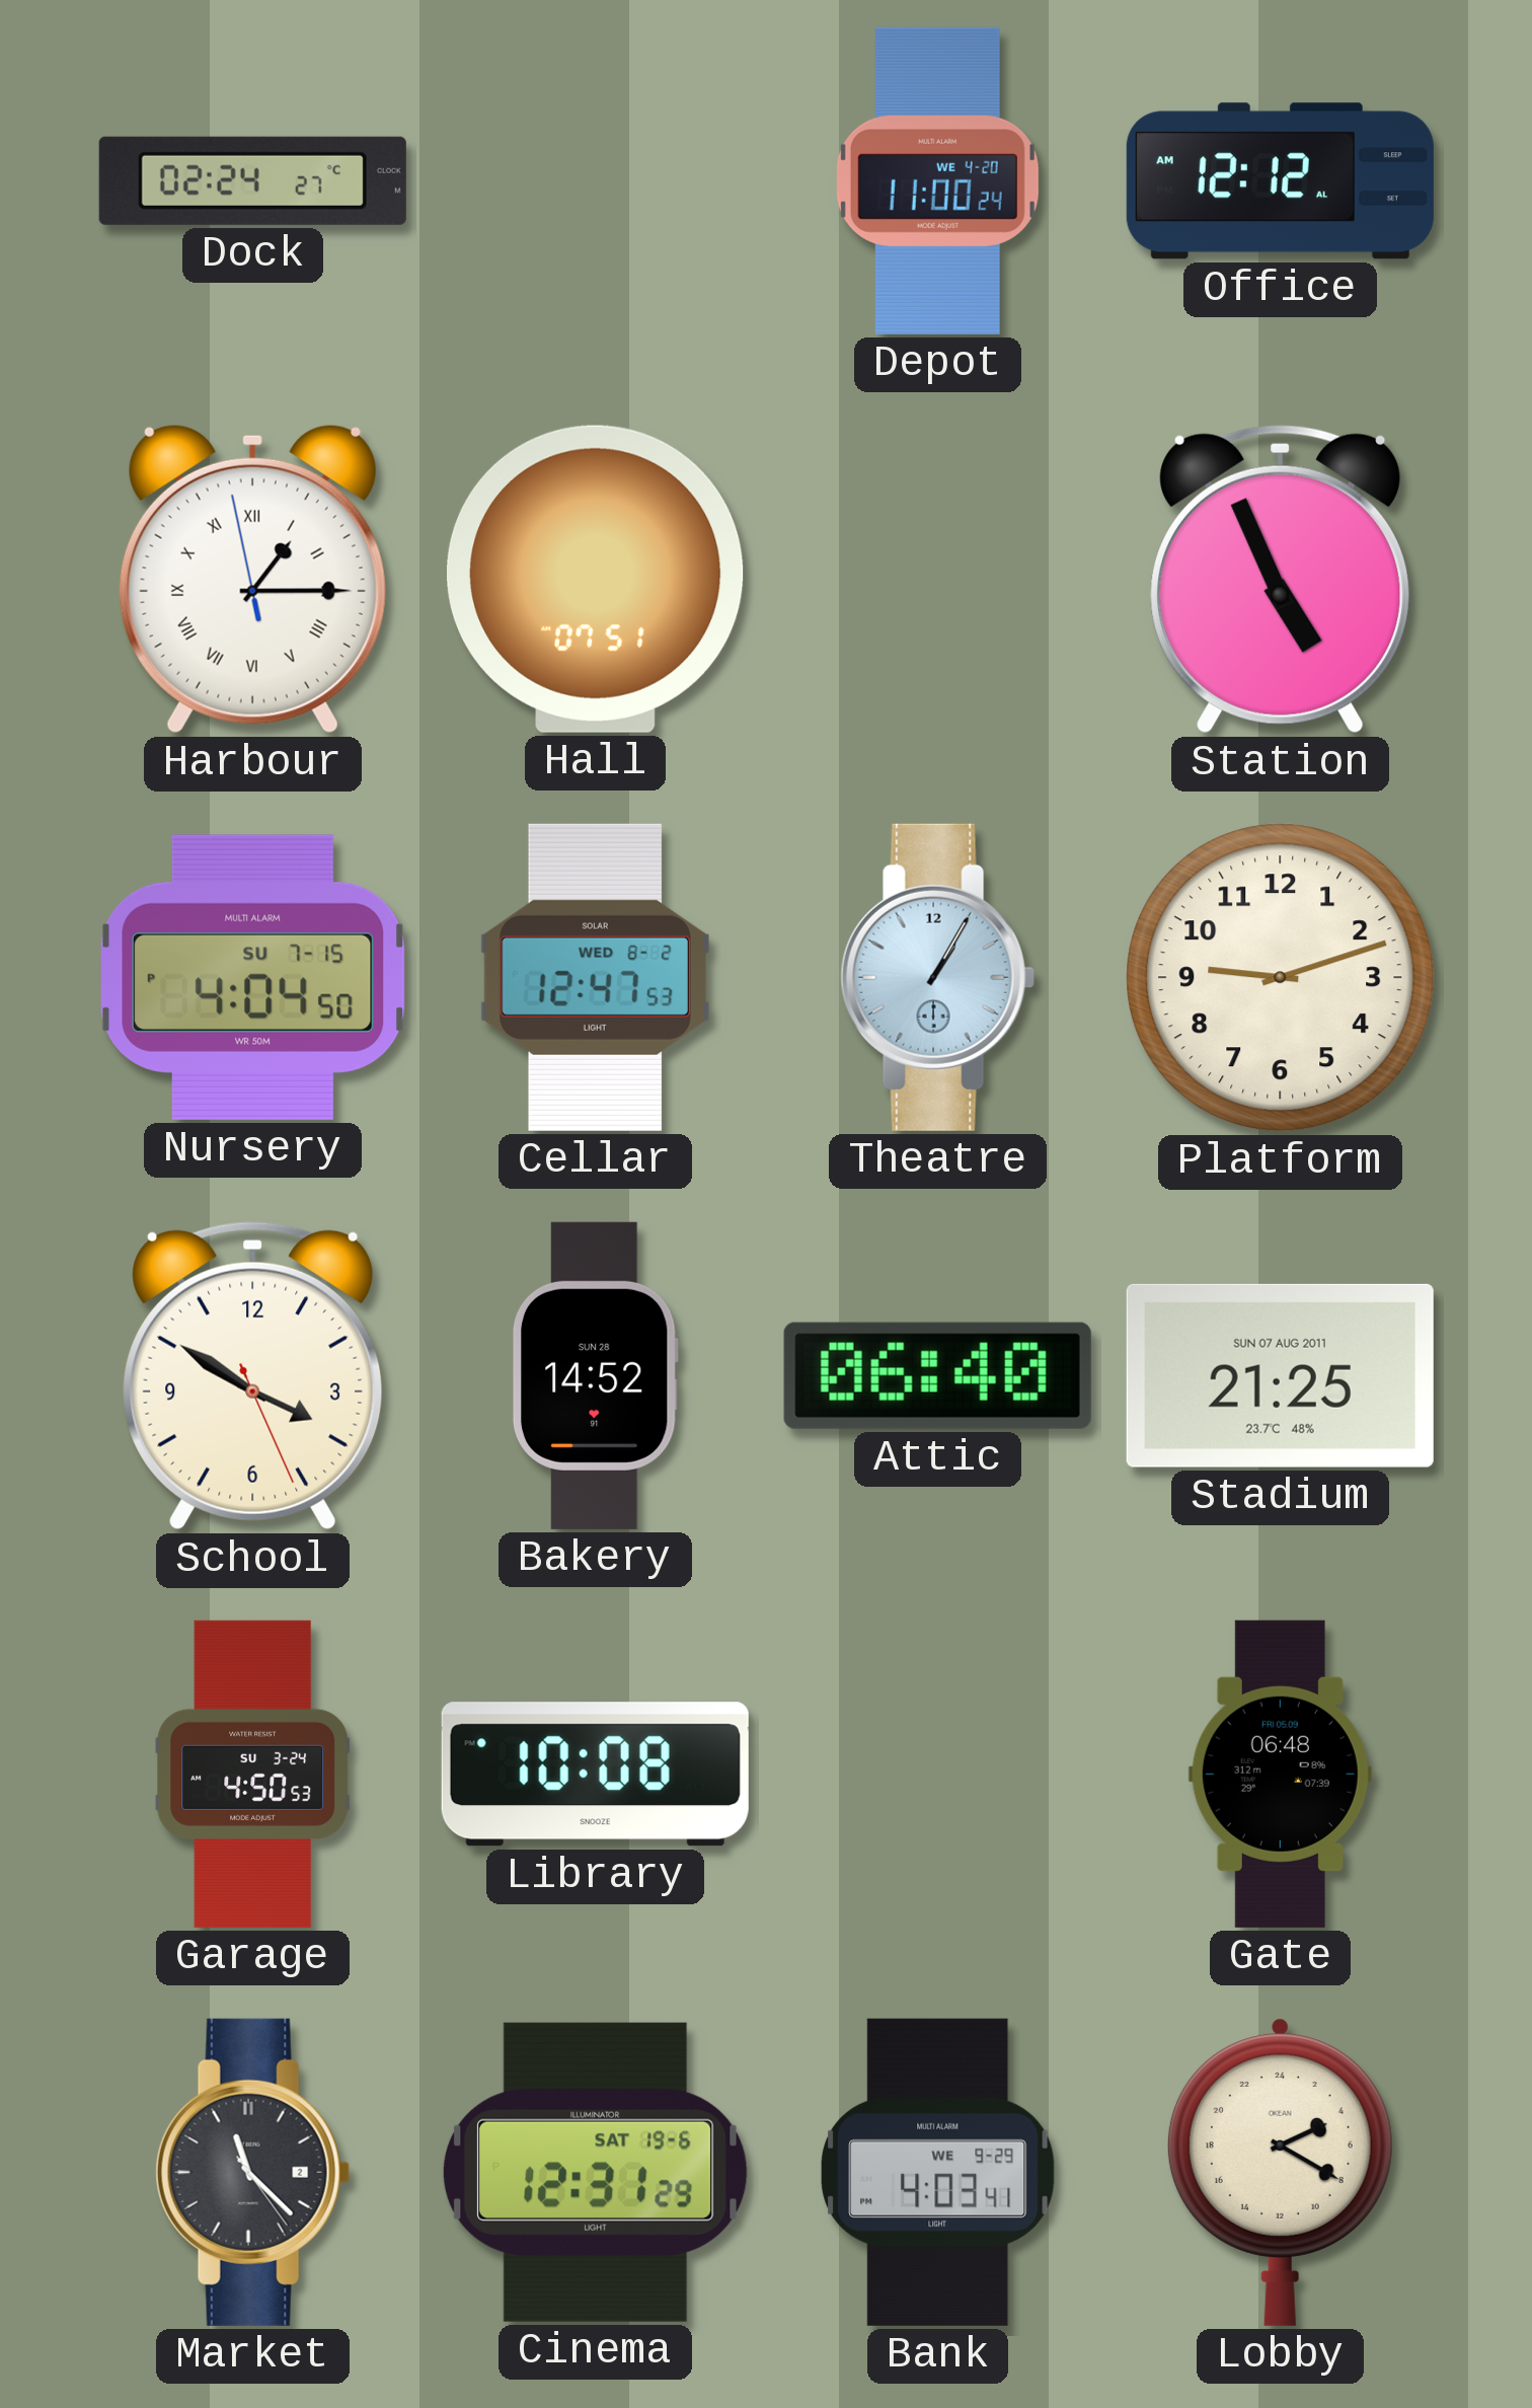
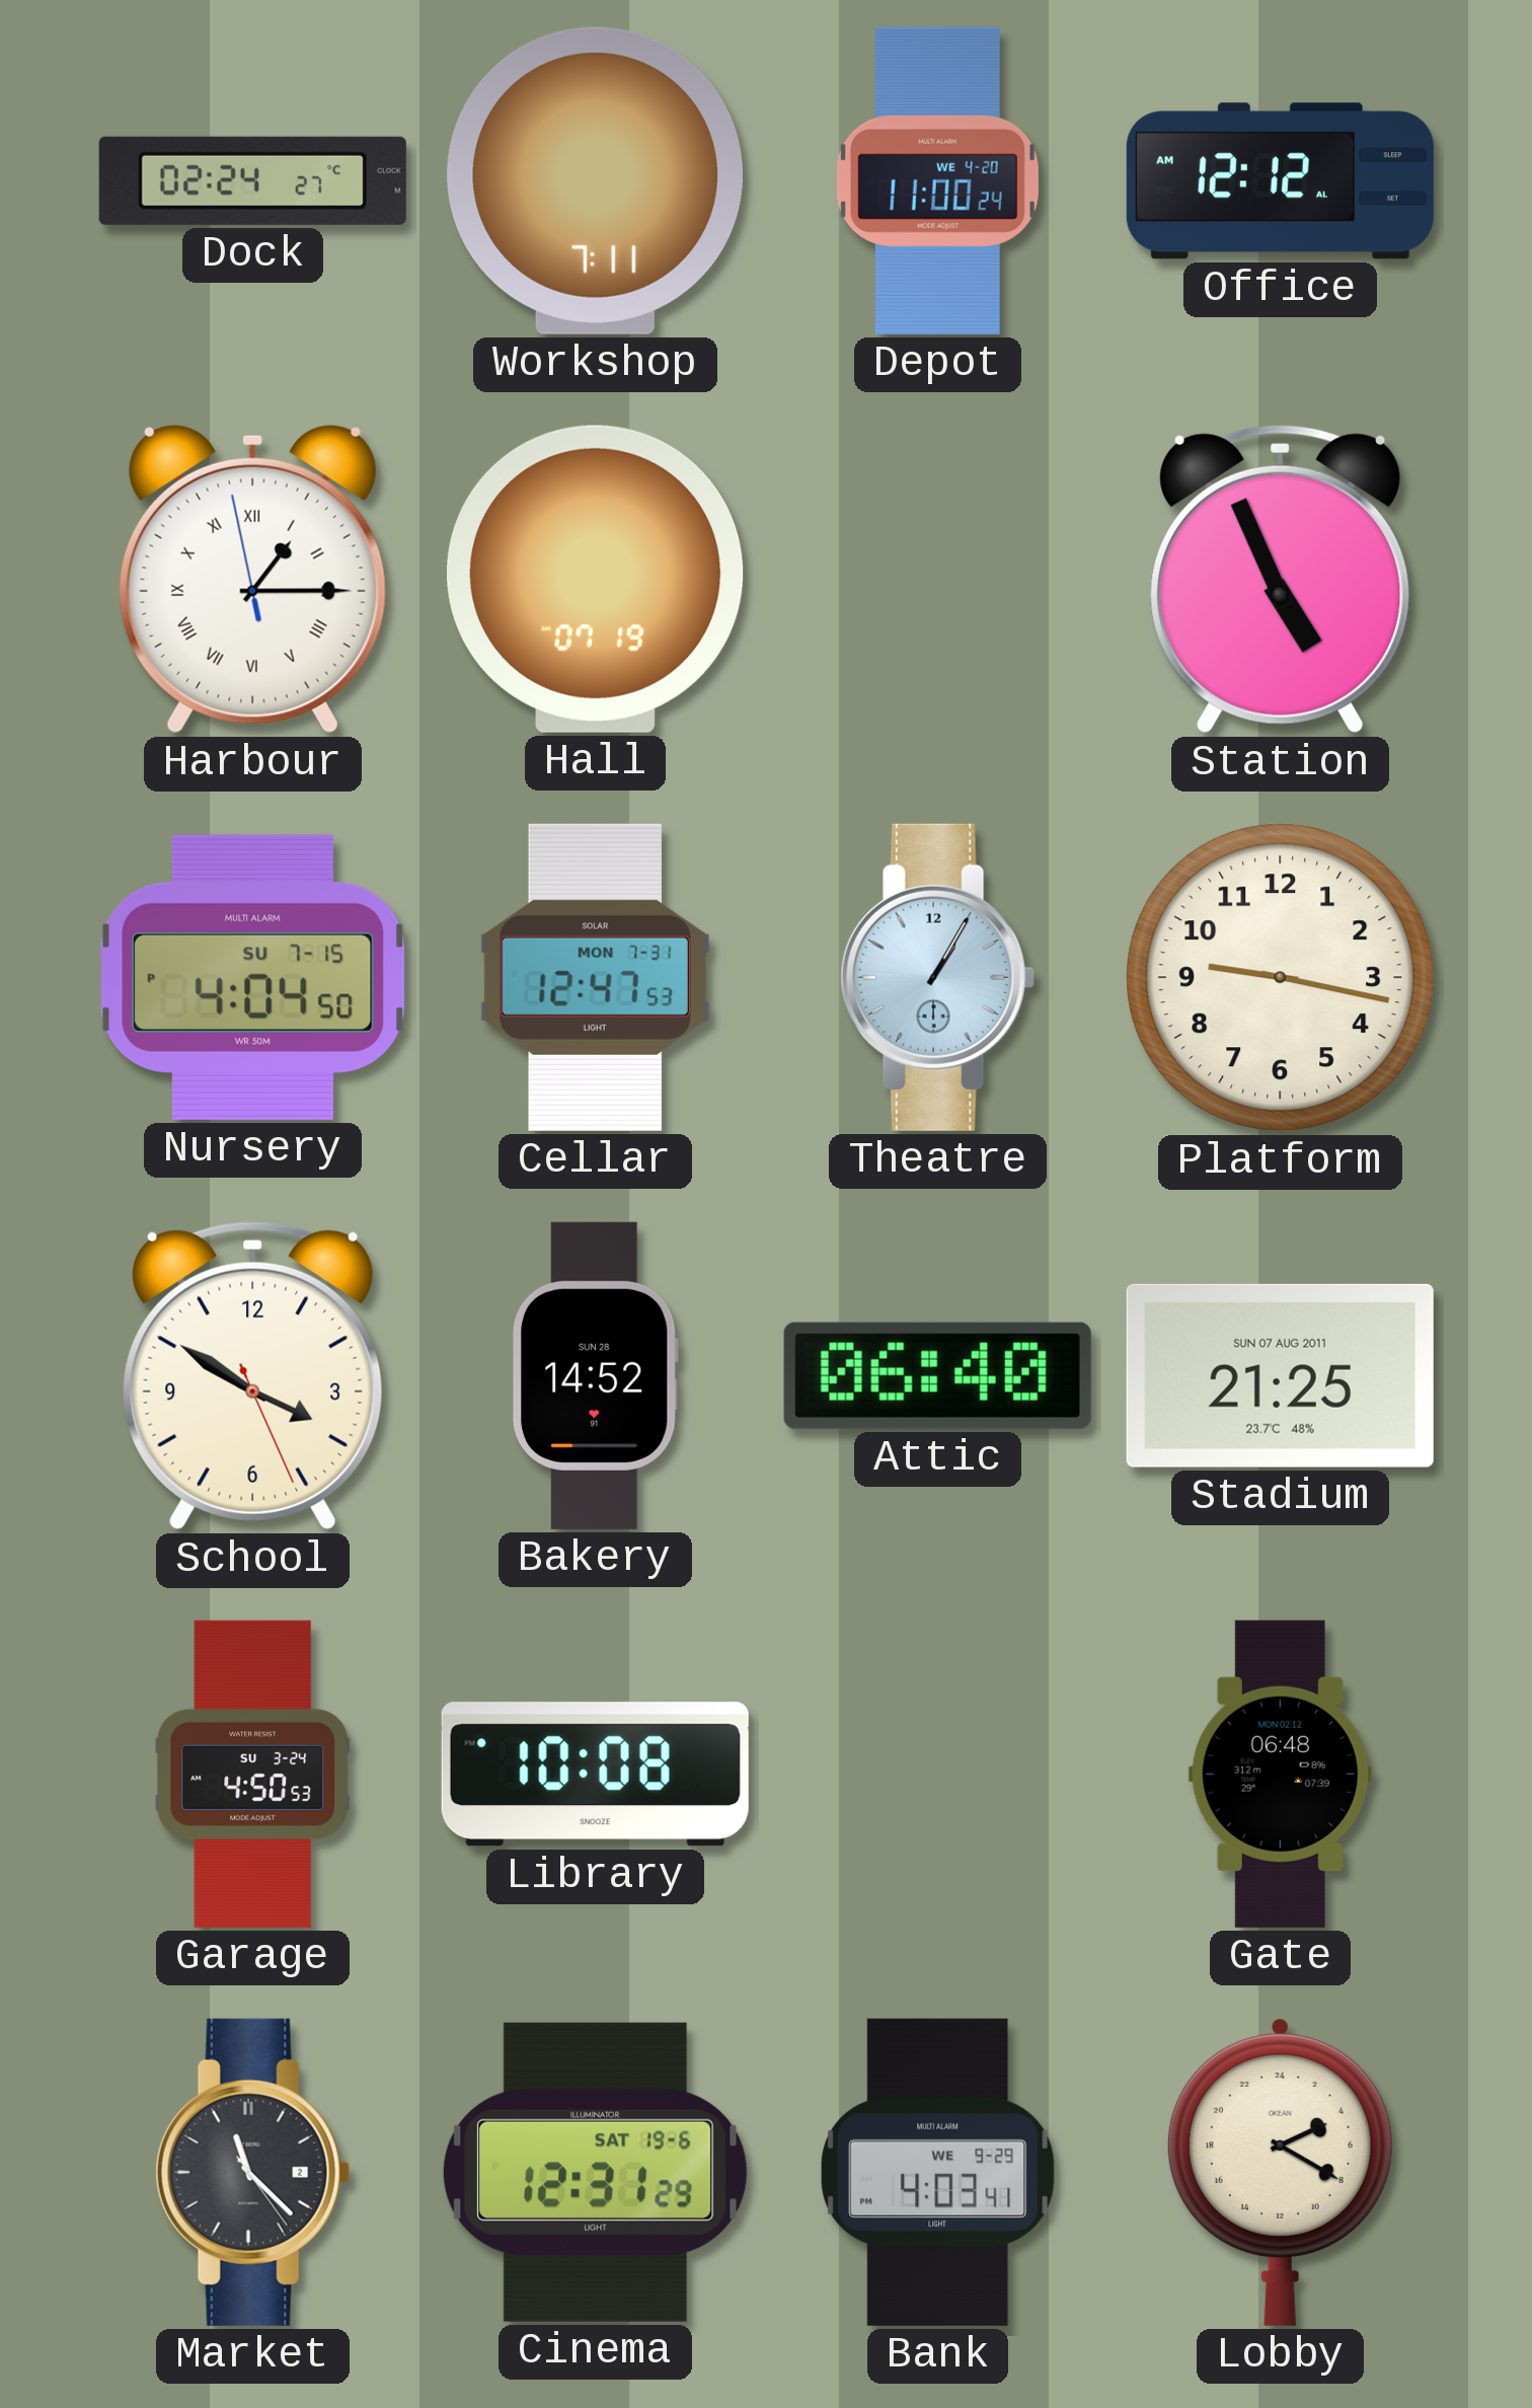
Workshop: none -> 7:11 (595, 180)
Hall: 07:51 -> 07:19 (596, 579)
Cellar date: WED 8-2 -> MON 7-31 (595, 977)
Platform: 9:12 -> 9:17 (1281, 978)
Gate date: FRI 05.09 -> MON 02.12 (1280, 1774)
